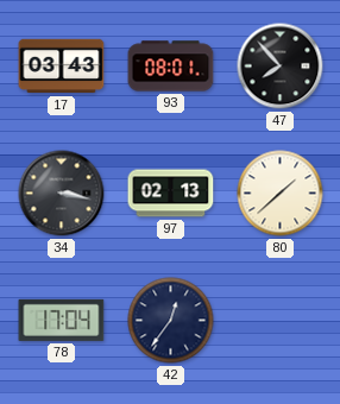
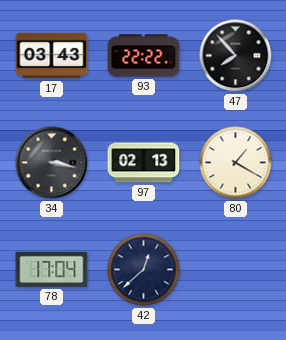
93: 08:01 -> 22:22 (144, 56)
80: 1:38 -> 1:20 (236, 163)
42: 12:36 -> 12:38 (144, 270)
